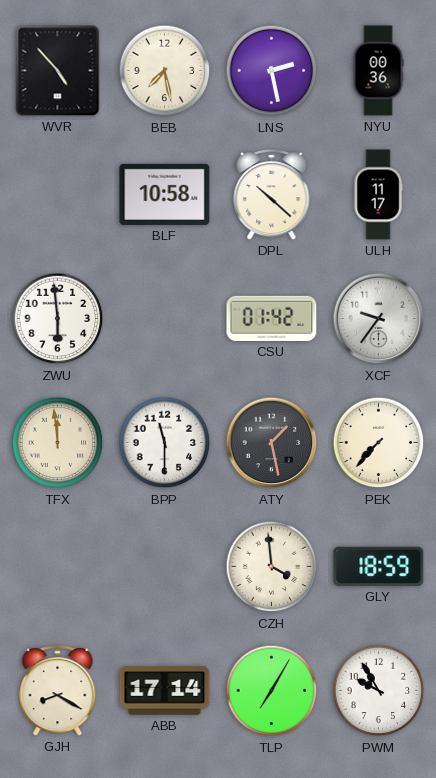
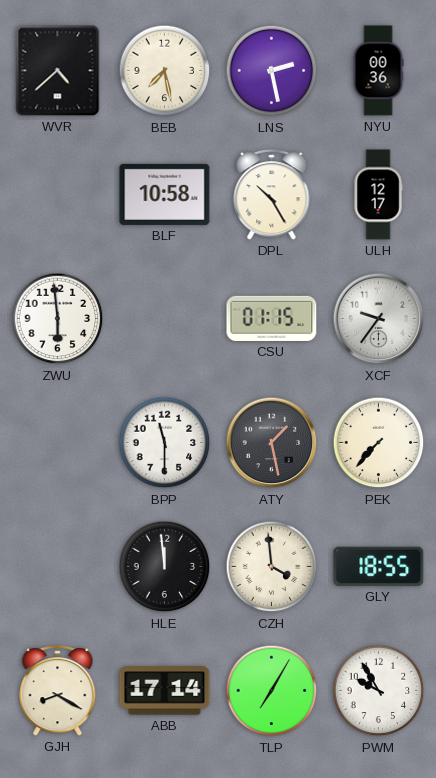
WVR: 4:53 -> 4:38 (58, 71)
DPL: 10:22 -> 10:25 (272, 195)
ULH: 11:17 -> 12:17 (378, 195)
CSU: 01:42 -> 01:15 (272, 318)
TFX: 11:59 -> none (58, 443)
HLE: none -> 11:59 (165, 567)
GLY: 18:59 -> 18:55 (379, 566)
